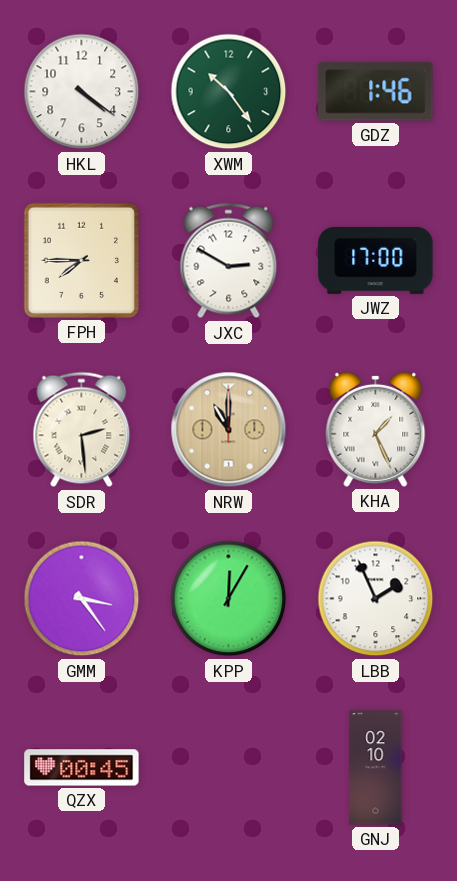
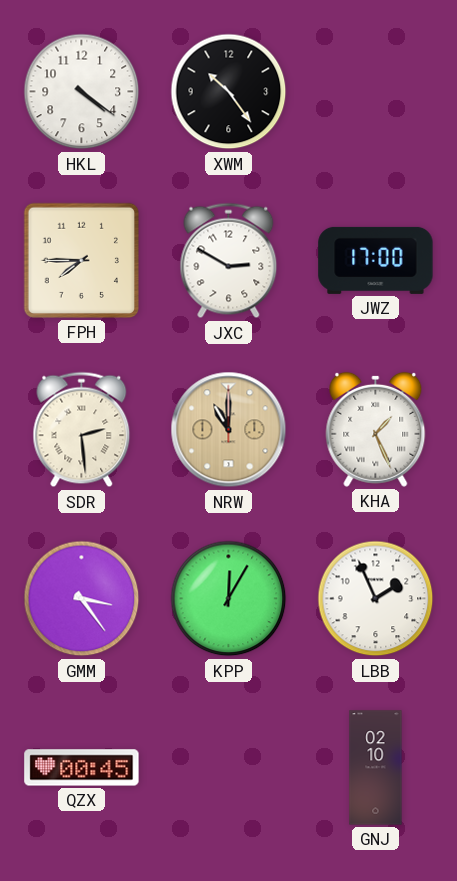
XWM dial: green -> black (229, 92)
GDZ: 1:46 -> none (376, 92)
